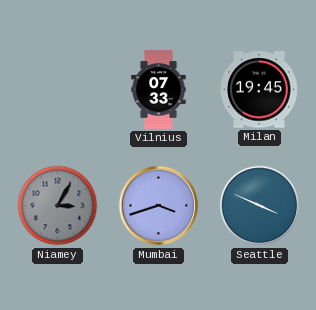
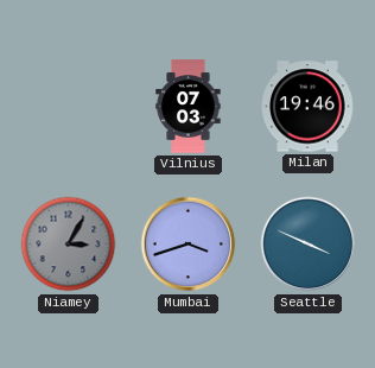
Vilnius: 07:33 -> 07:03 (189, 107)
Milan: 19:45 -> 19:46 (309, 107)
